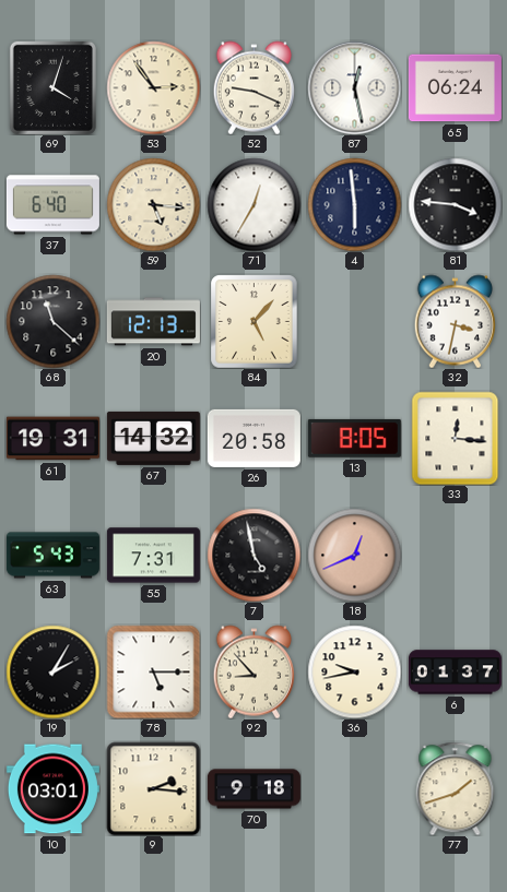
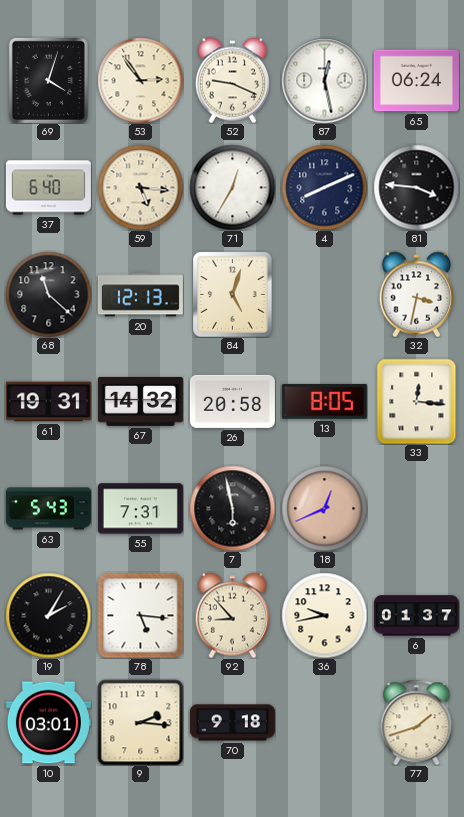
4: 5:59 -> 8:11 (324, 187)
84: 5:07 -> 5:03 (233, 294)
7: 4:58 -> 5:58 (232, 508)
78: 5:15 -> 5:16 (140, 615)
